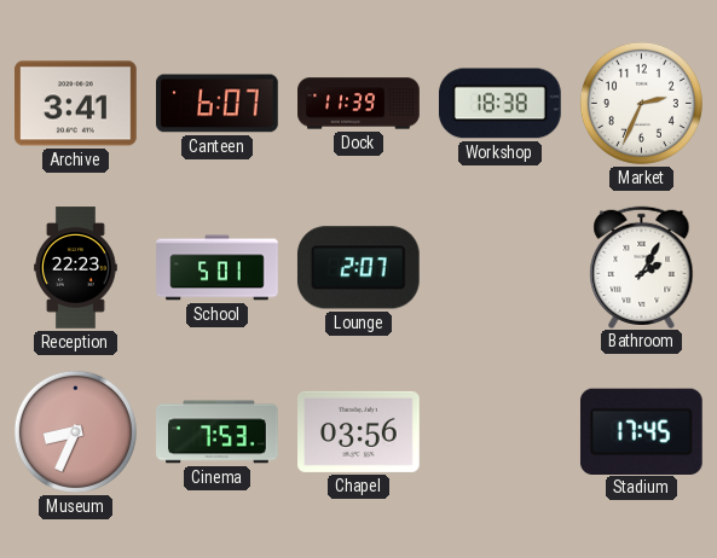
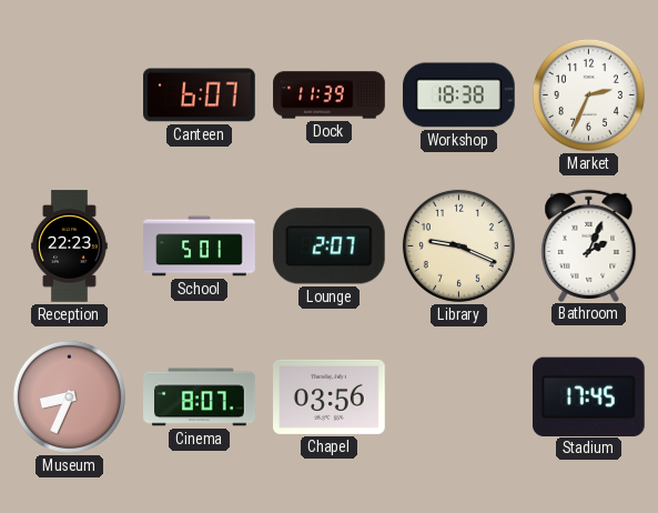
Archive: 3:41 -> none (76, 104)
Library: none -> 9:19 (458, 245)
Bathroom: 2:05 -> 2:04 (589, 245)
Cinema: 7:53 -> 8:07 (200, 398)
